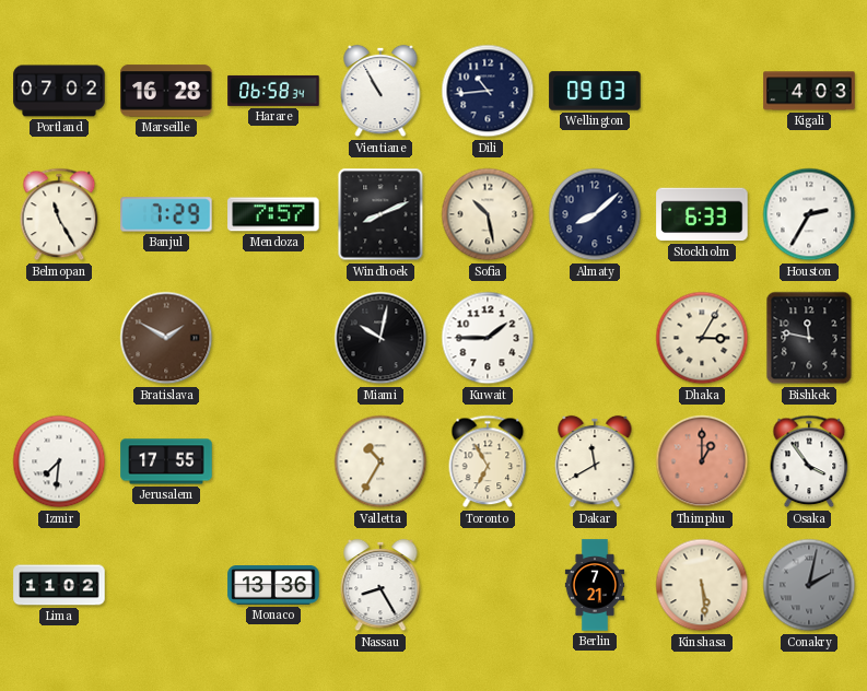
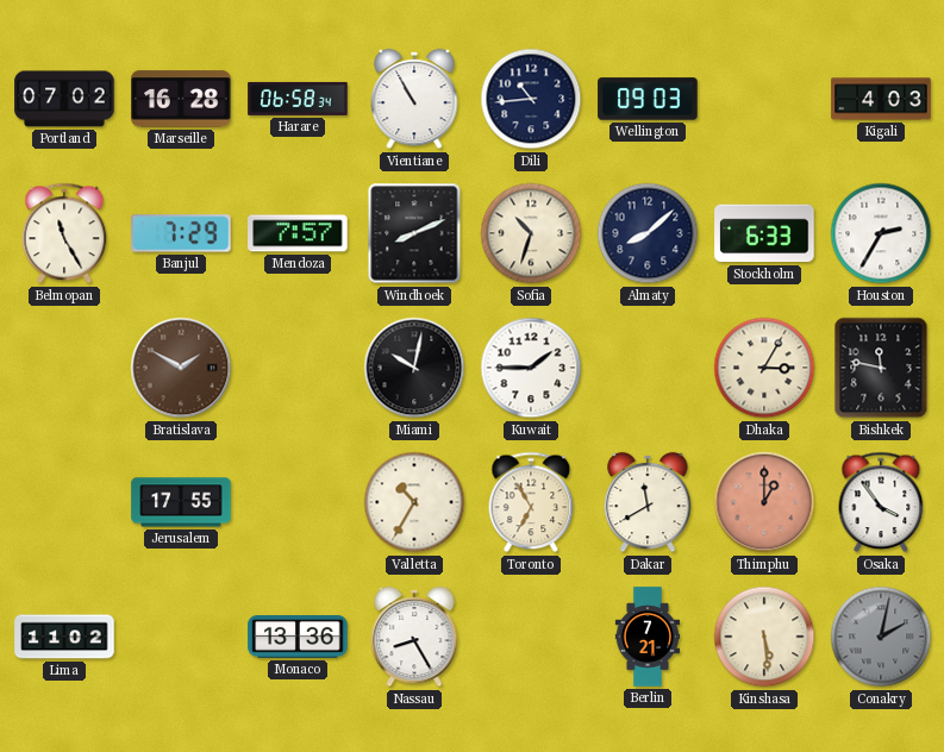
Sofia: 10:28 -> 10:33 (531, 233)
Izmir: 7:31 -> none (59, 461)
